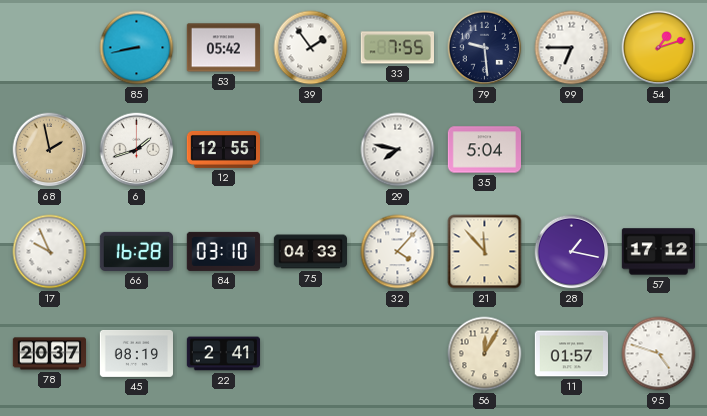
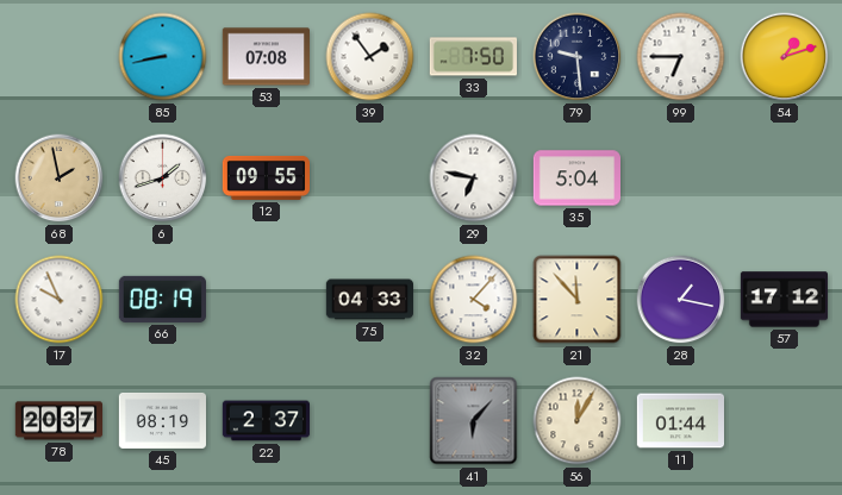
53: 05:42 -> 07:08 (266, 57)
33: 7:55 -> 7:50 (473, 57)
12: 12:55 -> 09:55 (266, 177)
29: 7:47 -> 6:47 (474, 178)
66: 16:28 -> 08:19 (162, 299)
84: 03:10 -> none (223, 251)
22: 2:41 -> 2:37 (266, 421)
41: none -> 6:07 (474, 421)
11: 01:57 -> 01:44 (680, 421)
95: 4:48 -> none (659, 354)
